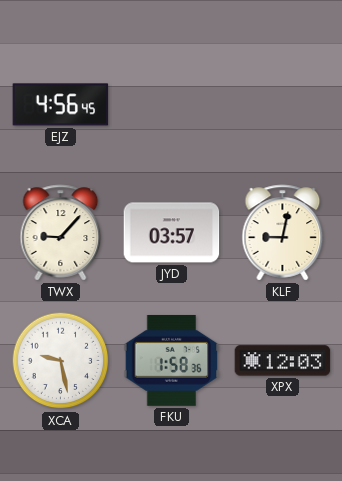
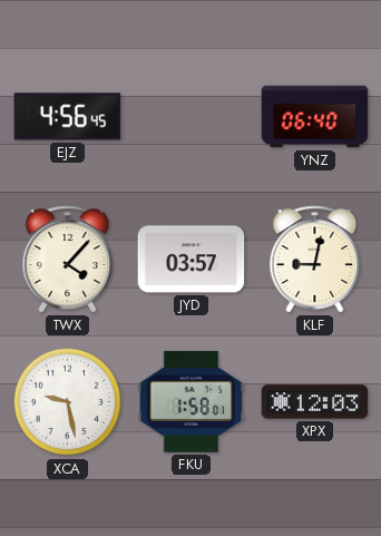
YNZ: none -> 06:40 (315, 117)
TWX: 9:07 -> 4:07 (68, 260)
FKU: 1:58:36 -> 1:58:01 (192, 401)
